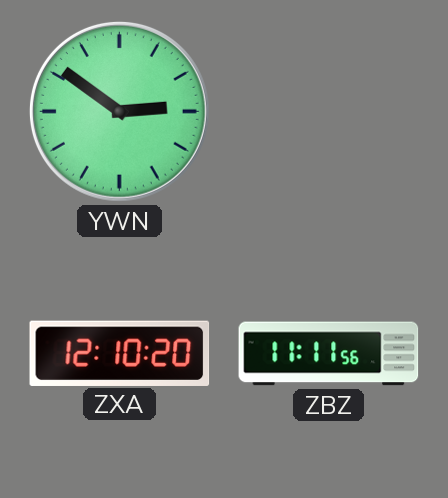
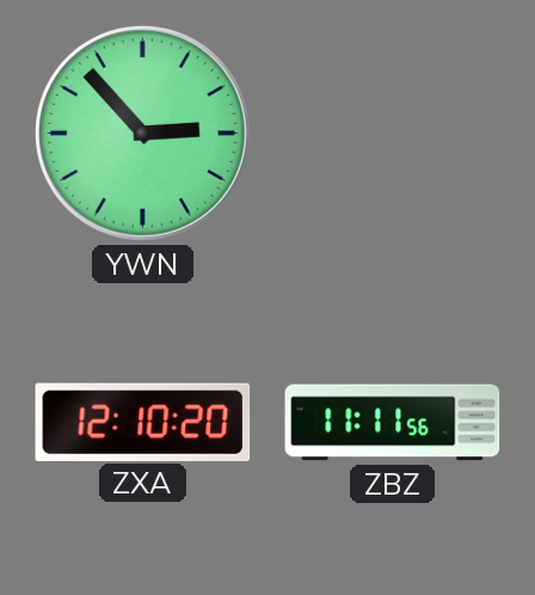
YWN: 2:51 -> 2:53 (142, 133)
